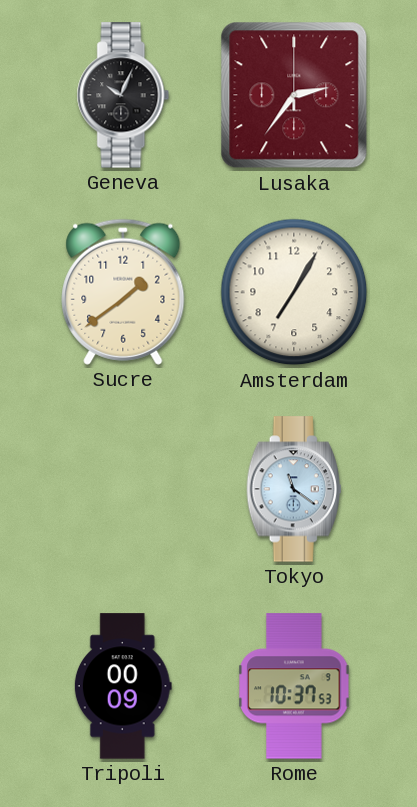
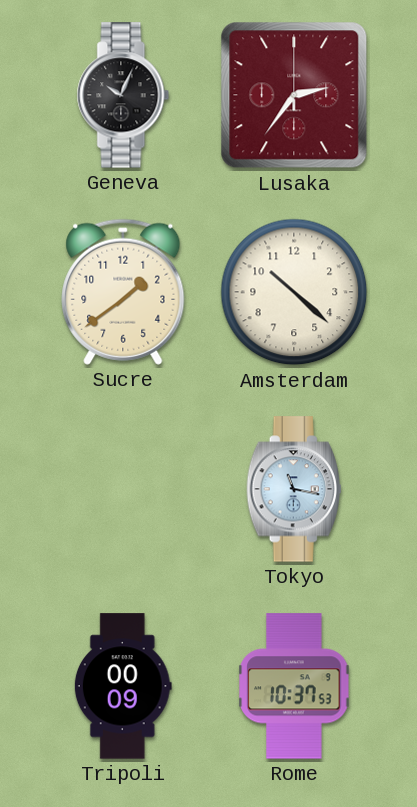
Amsterdam: 7:05 -> 10:22 (294, 292)
Tokyo: 11:21 -> 11:17 (294, 489)
